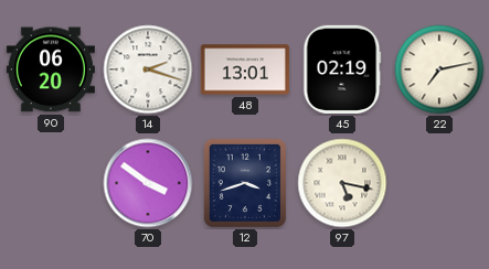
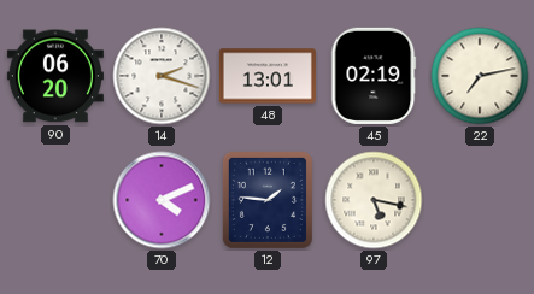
70: 3:51 -> 4:11 (162, 200)
12: 3:42 -> 1:46 (268, 200)
